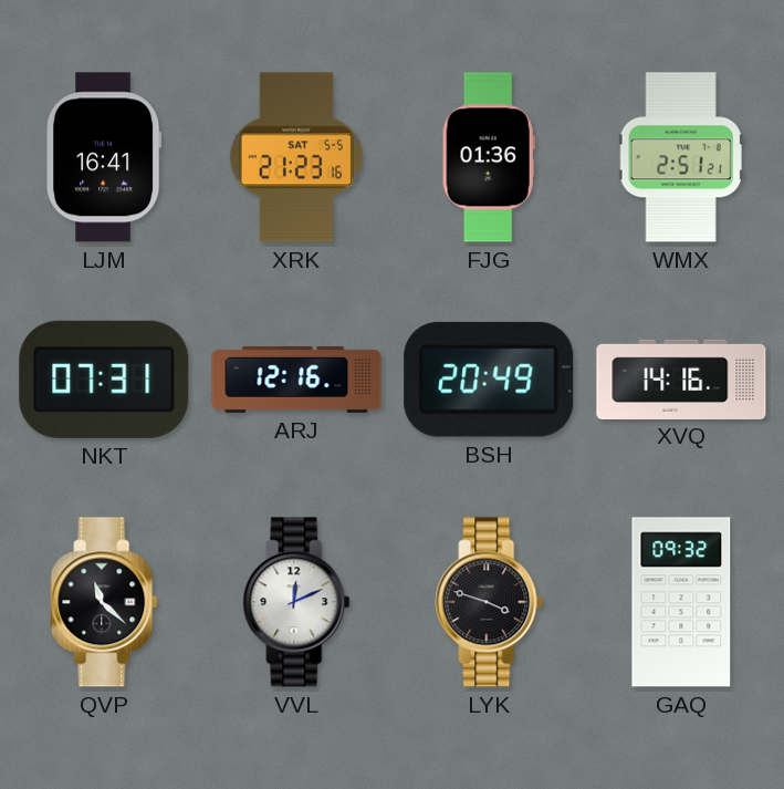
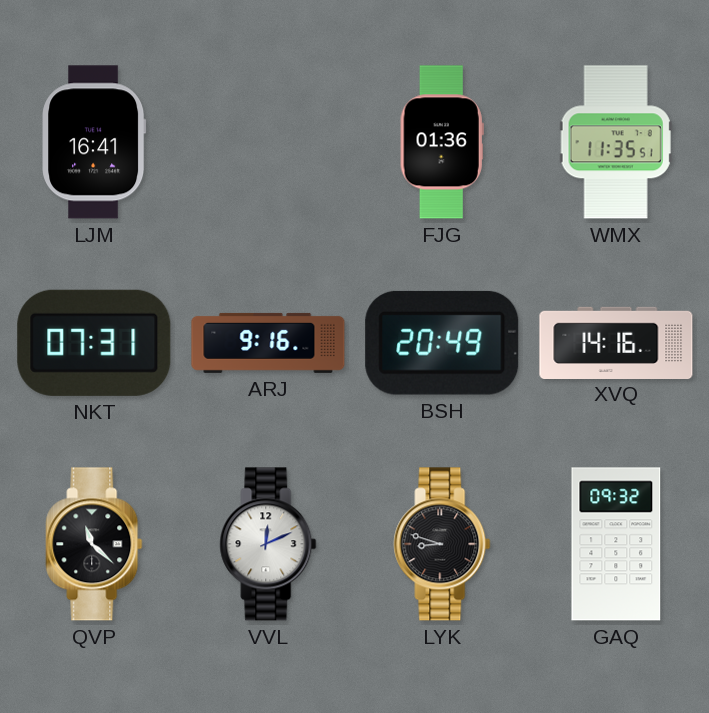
XRK: 21:23 -> none (296, 157)
WMX: 2:51 -> 11:35 (616, 142)
ARJ: 12:16 -> 9:16 (268, 343)
LYK: 3:48 -> 8:48 (442, 544)
